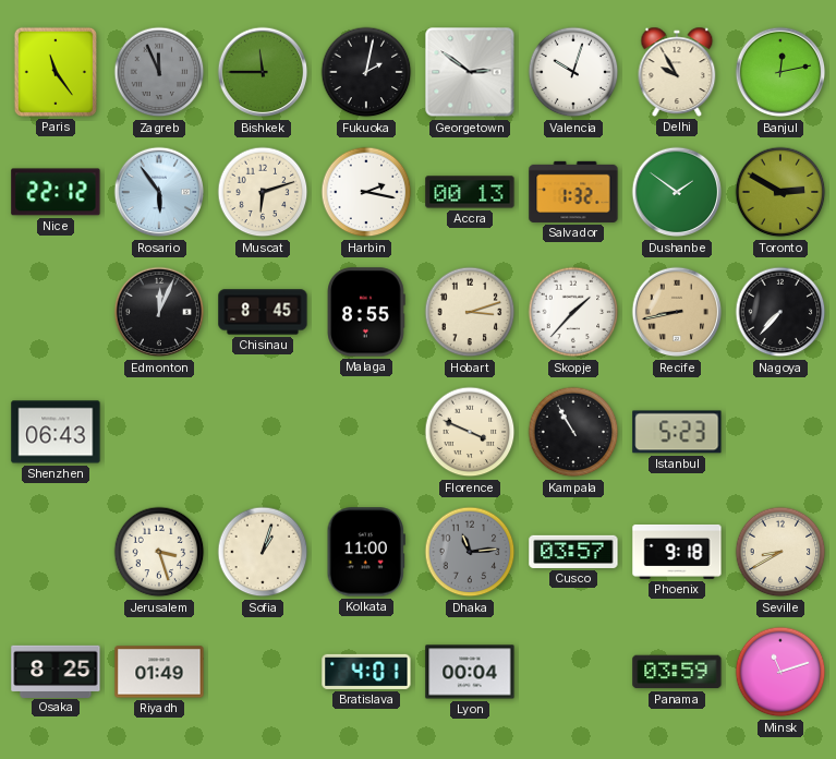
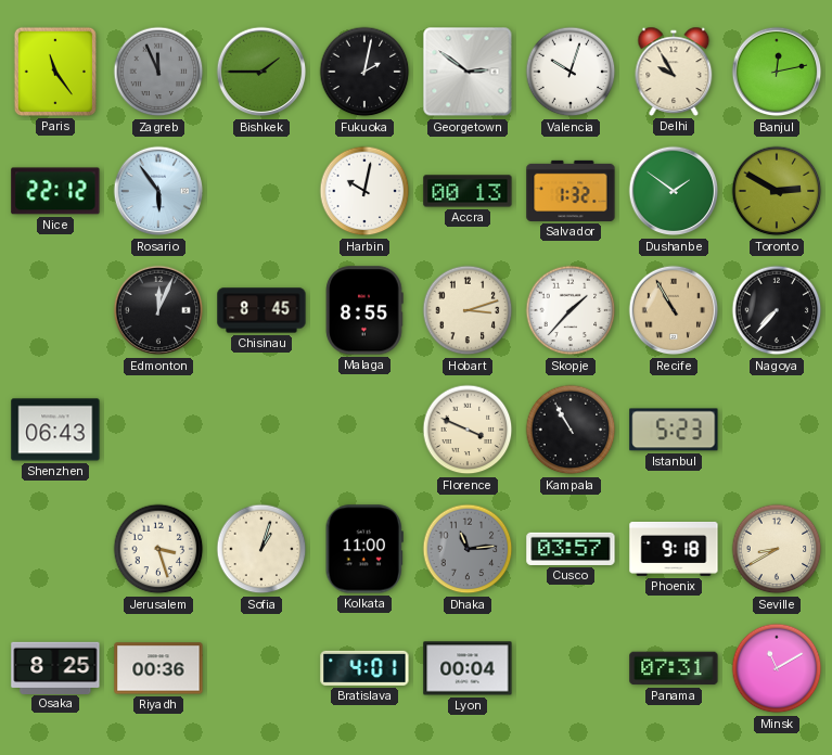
Bishkek: 11:45 -> 1:45 (261, 72)
Muscat: 6:12 -> none (263, 192)
Harbin: 2:17 -> 10:02 (364, 191)
Recife: 8:43 -> 10:55 (674, 310)
Riyadh: 01:49 -> 00:36 (158, 668)
Panama: 03:59 -> 07:31 (674, 668)
Minsk: 11:12 -> 11:10 (777, 668)
